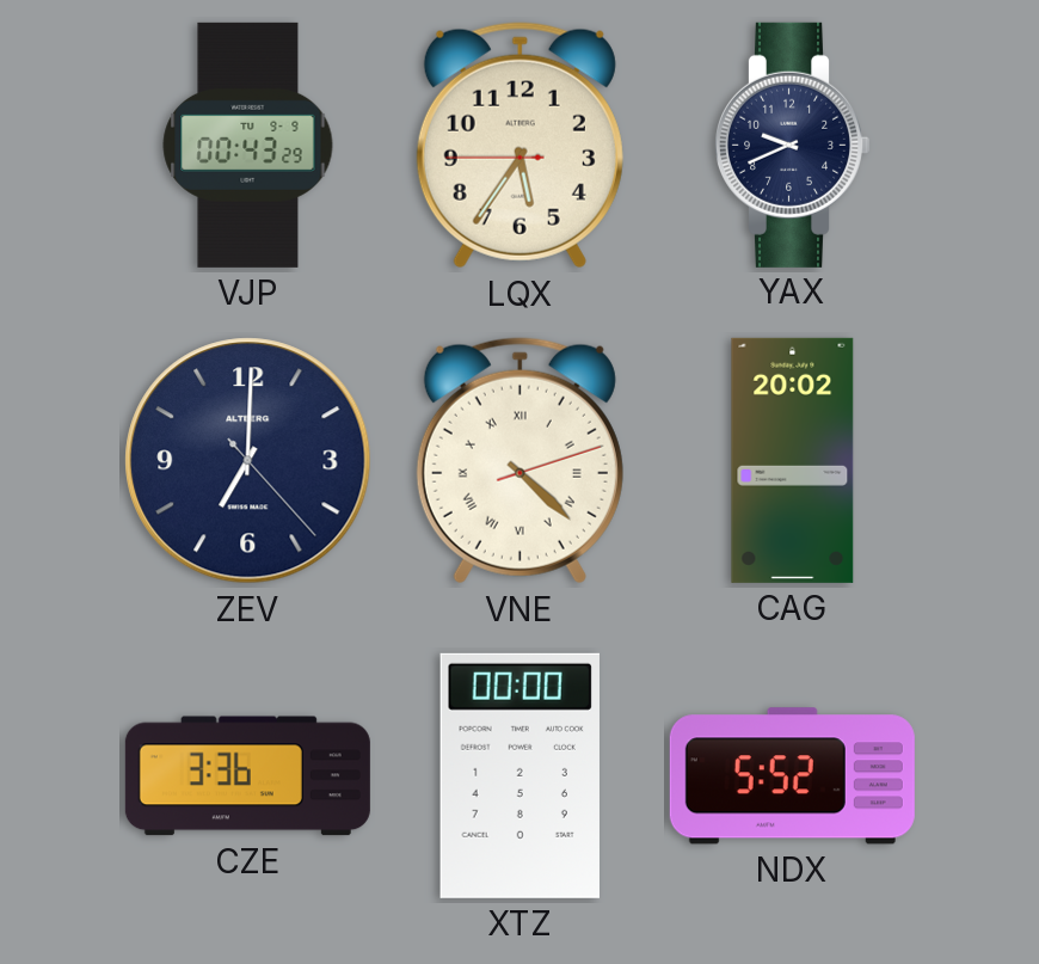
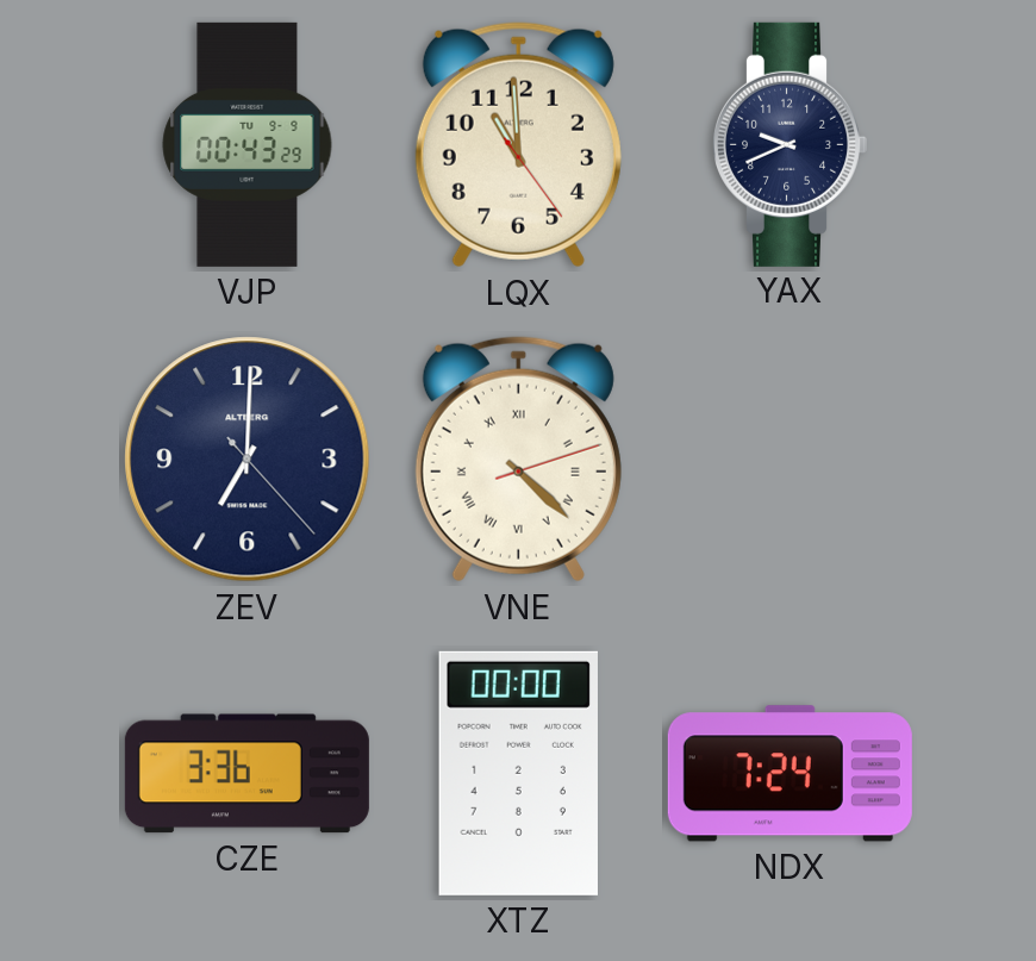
LQX: 5:35 -> 10:59 (518, 145)
CAG: 20:02 -> none (793, 460)
NDX: 5:52 -> 7:24 (790, 774)
